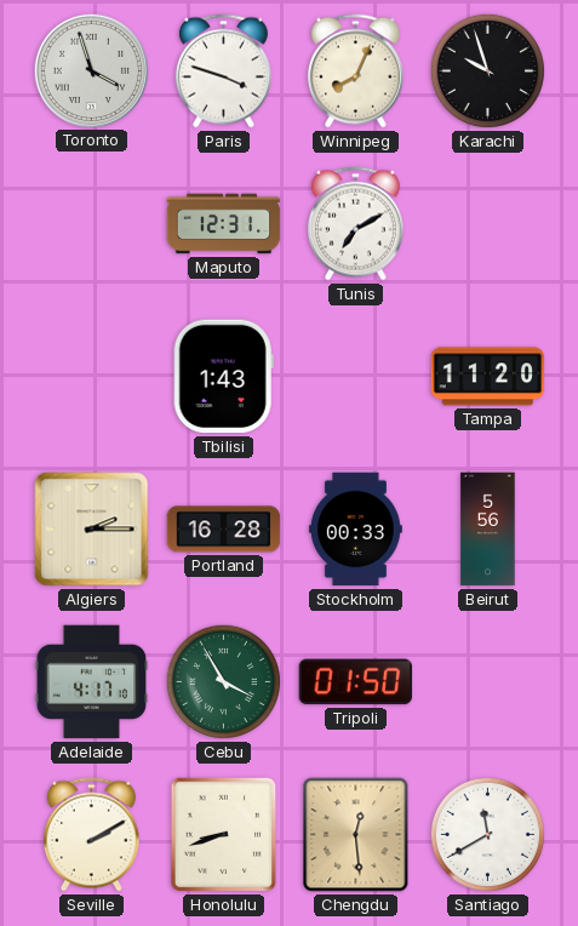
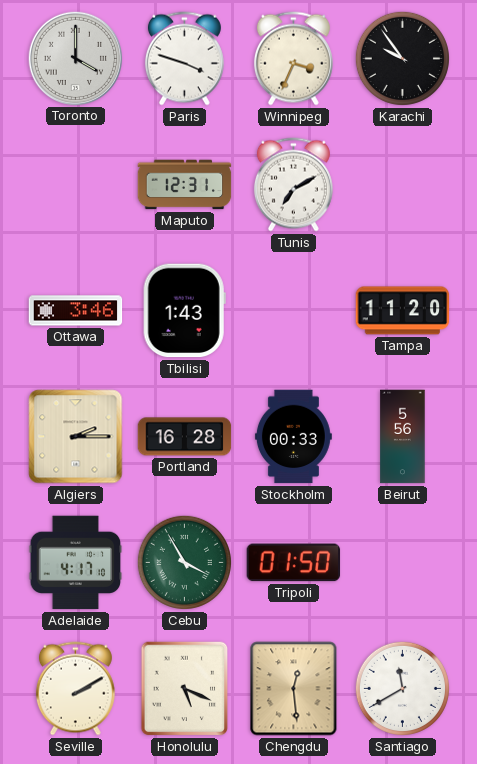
Toronto: 3:57 -> 4:00 (75, 58)
Winnipeg: 8:04 -> 3:34 (293, 59)
Karachi: 9:57 -> 9:54 (402, 58)
Ottawa: none -> 3:46 (76, 311)
Honolulu: 8:42 -> 5:19 (185, 689)
